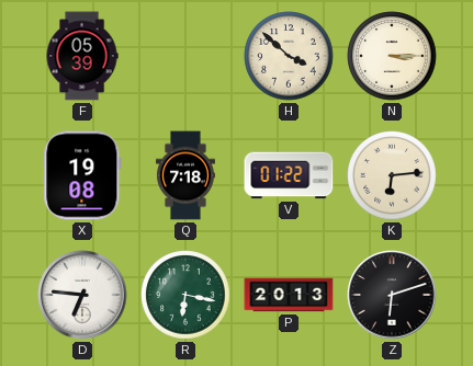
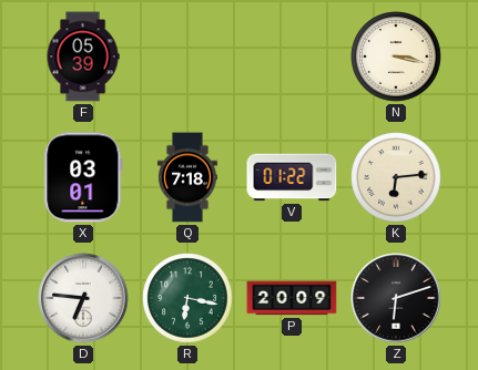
H: 3:52 -> none (289, 56)
N: 3:15 -> 3:17 (396, 56)
X: 19:08 -> 03:01 (83, 177)
P: 20:13 -> 20:09 (292, 298)
